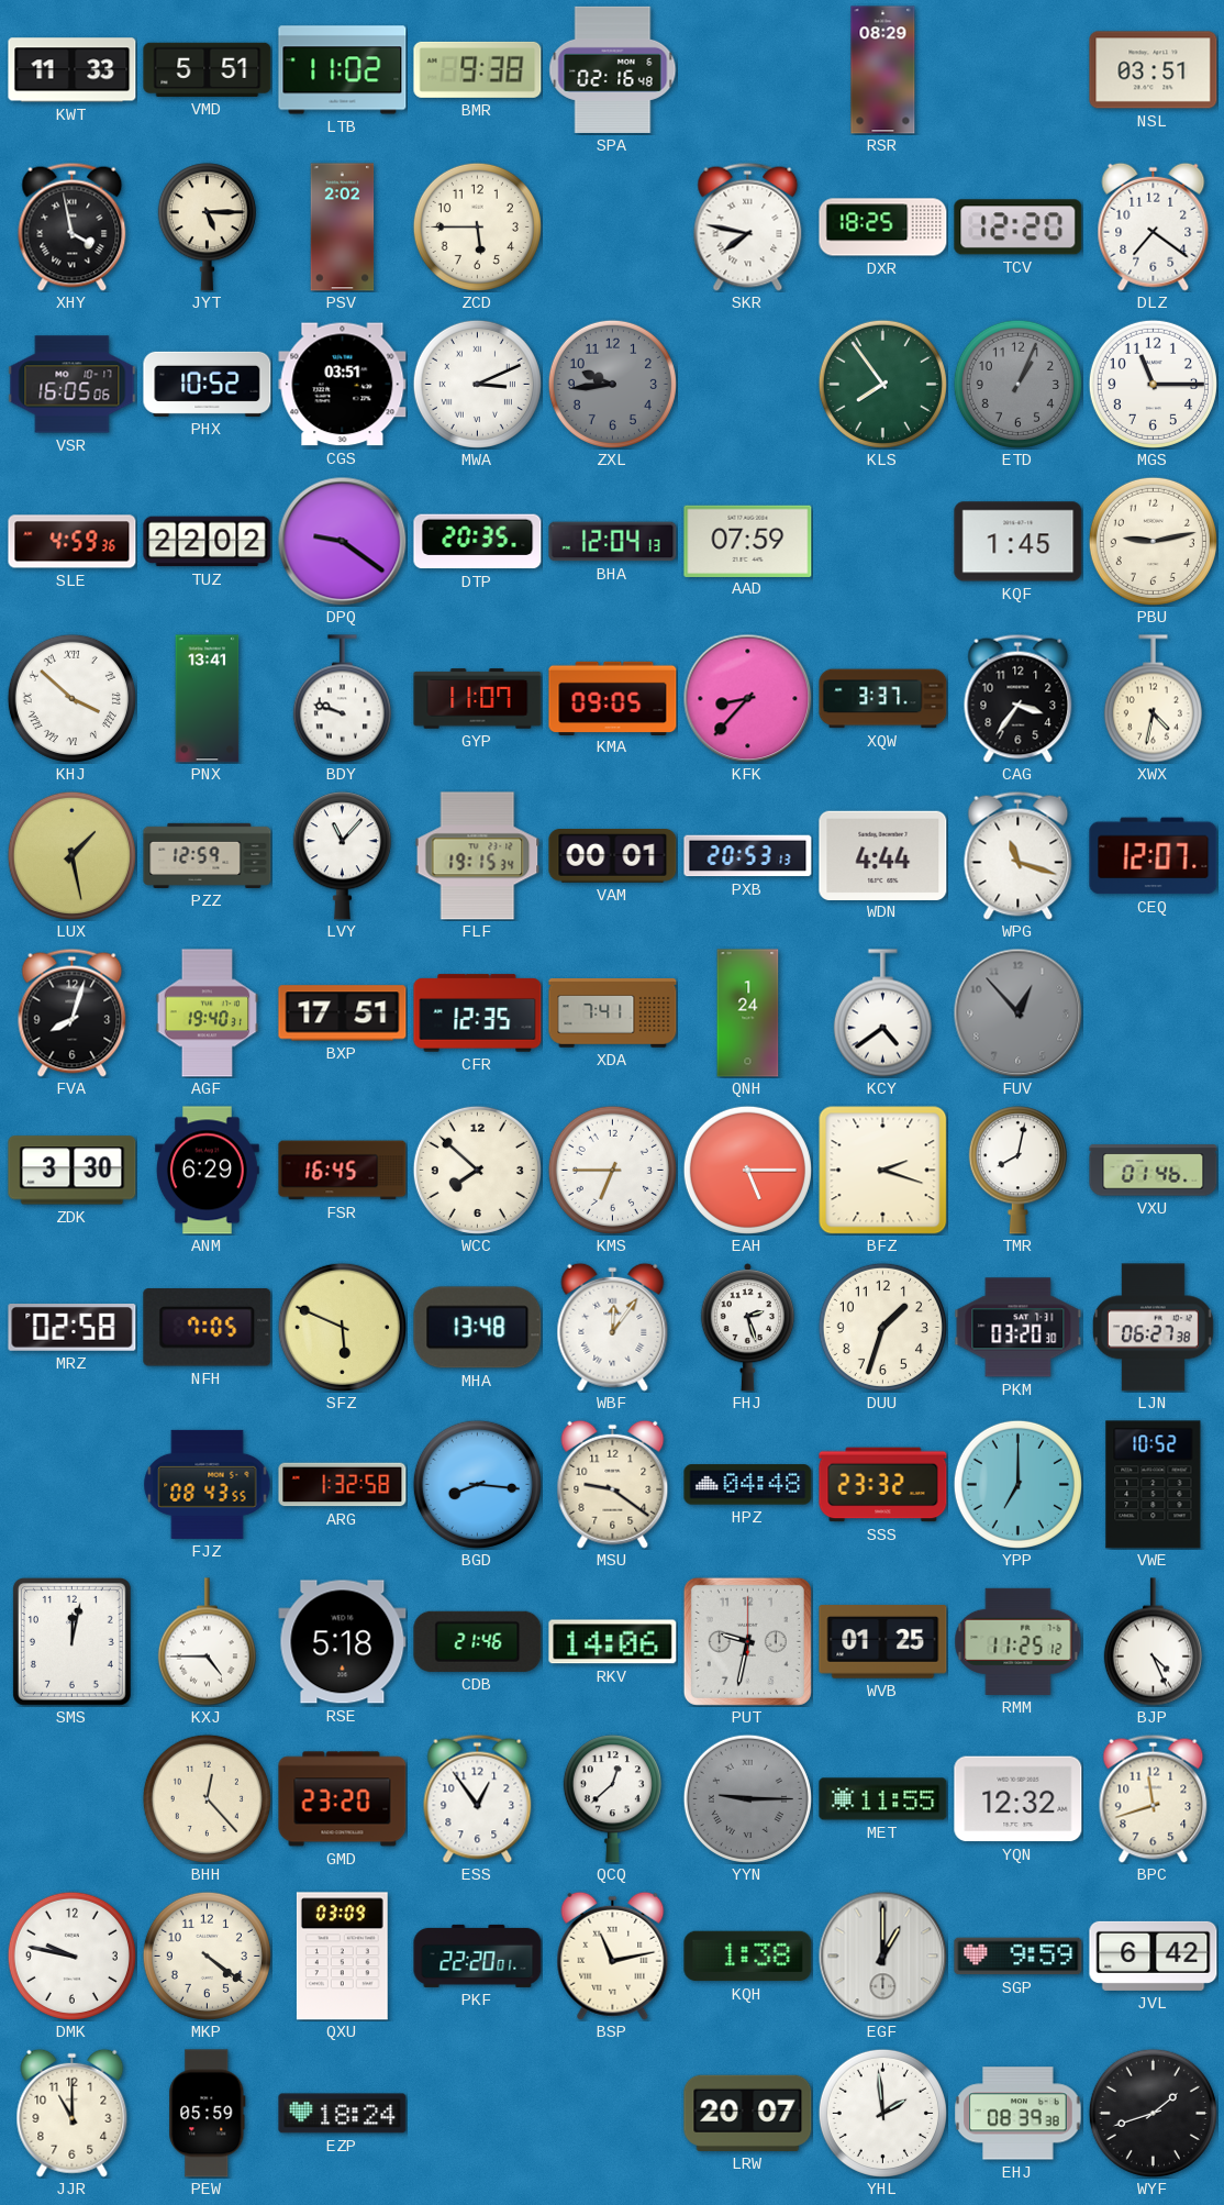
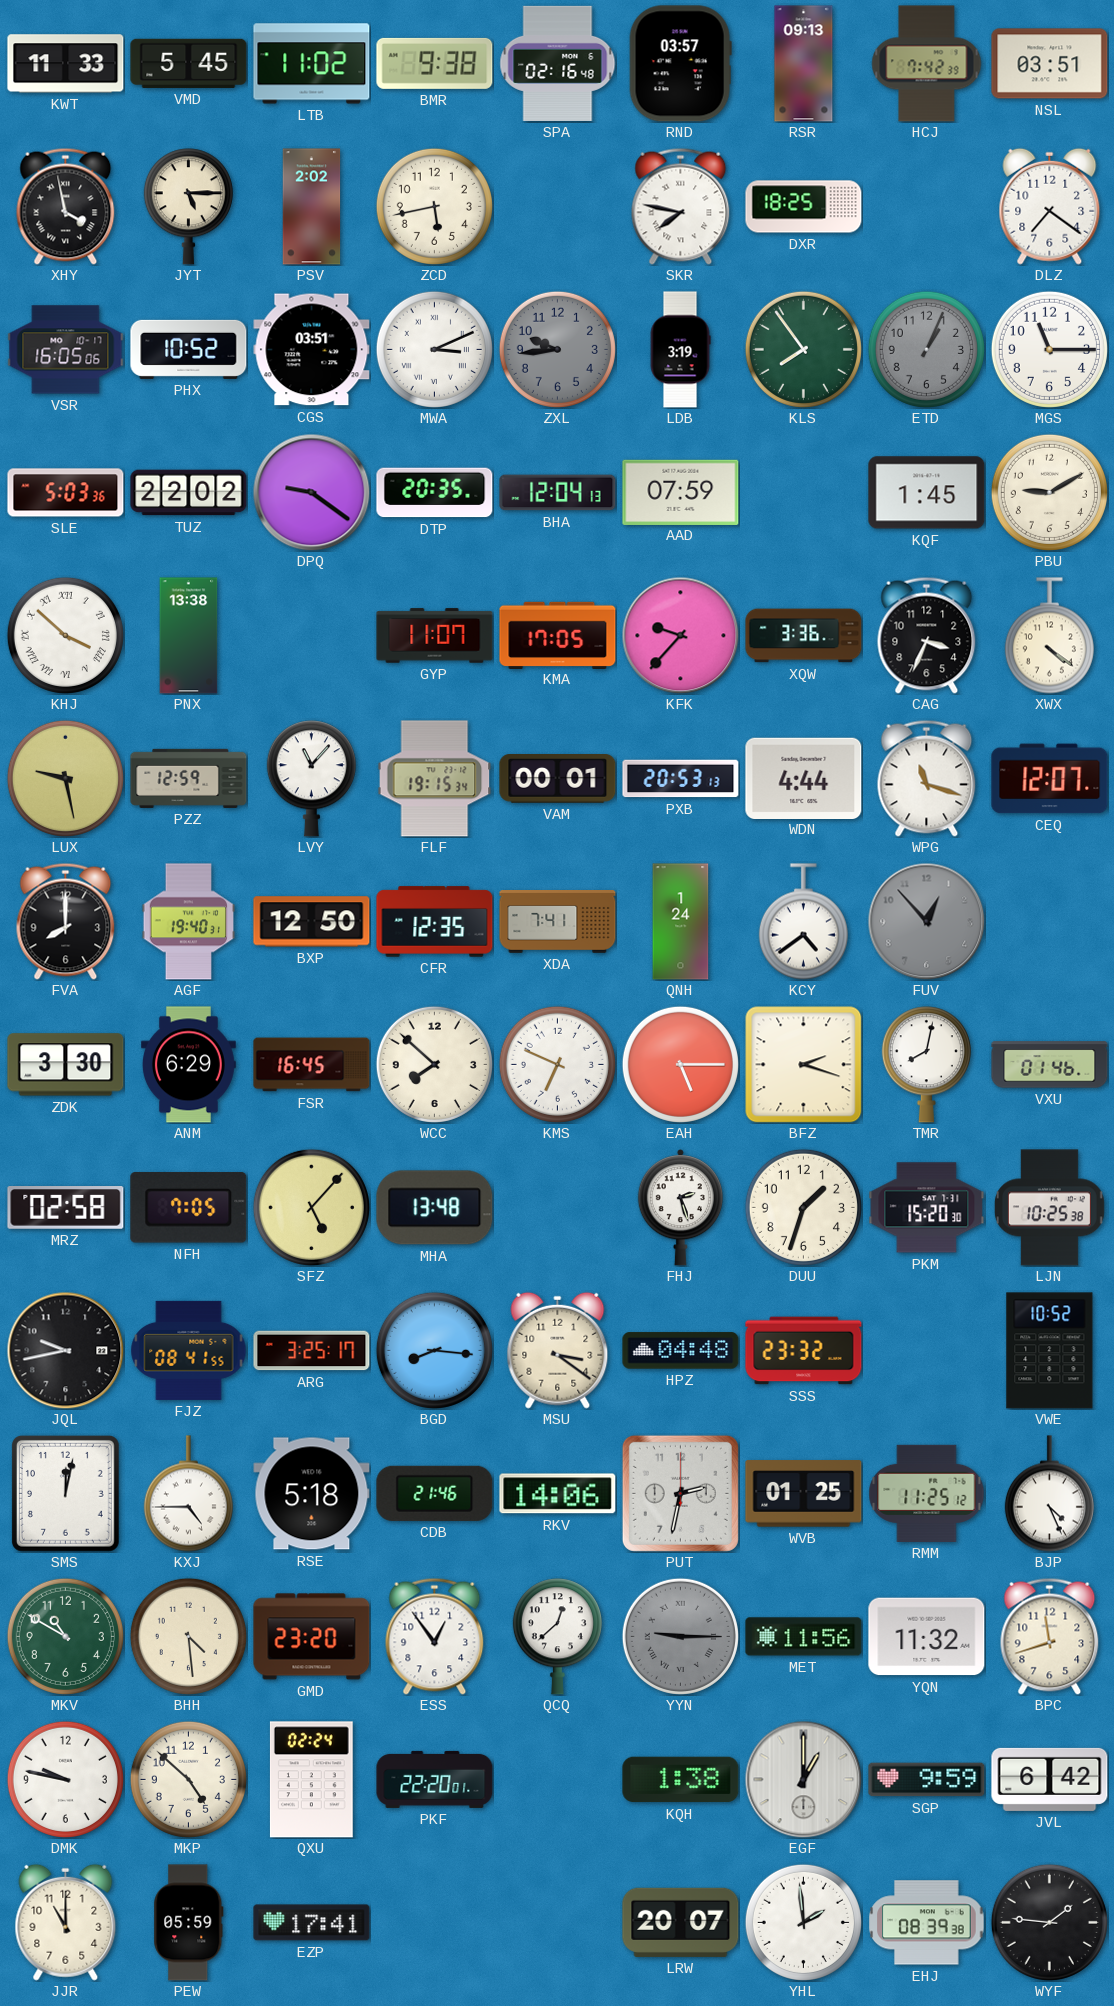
VMD: 5:51 -> 5:45 (189, 63)
RND: none -> 03:57 (680, 64)
RSR: 08:29 -> 09:13 (804, 64)
HCJ: none -> 7:42 (927, 64)
ZCD: 5:45 -> 5:43 (434, 206)
TCV: 12:20 -> none (1019, 228)
LDB: none -> 3:19 (680, 350)
SLE: 4:59 -> 5:03 (66, 493)
PBU: 9:13 -> 9:10 (1049, 492)
PNX: 13:41 -> 13:38 (189, 636)
BDY: 9:48 -> none (342, 699)
KMA: 09:05 -> 17:05 (558, 635)
KFK: 8:37 -> 9:37 (680, 635)
XQW: 3:37 -> 3:36 (804, 636)
CAG: 3:36 -> 3:34 (927, 635)
XWX: 4:32 -> 4:21 (1049, 636)
LUX: 1:28 -> 9:28 (65, 778)
FVA: 8:03 -> 8:00 (66, 921)
BXP: 17:51 -> 12:50 (312, 922)
KMS: 6:45 -> 6:49 (557, 1064)
SFZ: 5:49 -> 5:07 (311, 1207)
WBF: 12:06 -> none (613, 1327)
PKM: 03:20 -> 15:20 (927, 1208)
LJN: 06:27 -> 10:25 (1049, 1208)
JQL: none -> 9:43 (65, 1350)
FJZ: 08:43 -> 08:41 (189, 1350)
ARG: 1:32 -> 3:25 (312, 1351)
MSU: 9:21 -> 3:21 (558, 1350)
YPP: 7:00 -> none (1017, 1484)
PUT: 9:32 -> 2:32 (680, 1493)
MKV: none -> 10:50 (65, 1636)
BHH: 12:23 -> 4:29 (188, 1636)
MET: 11:55 -> 11:56 (804, 1637)
YQN: 12:32 -> 11:32 (927, 1637)
MKP: 4:21 -> 4:52 (188, 1779)
QXU: 03:09 -> 02:24 (311, 1780)
BSP: 11:13 -> none (613, 1955)
EZP: 18:24 -> 17:41 (312, 1923)
WYF: 1:42 -> 1:46 (1049, 1922)
